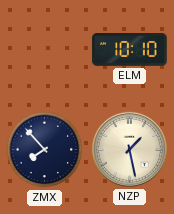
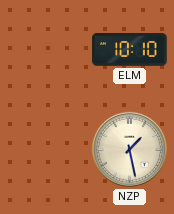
ZMX: 7:53 -> none (45, 150)
